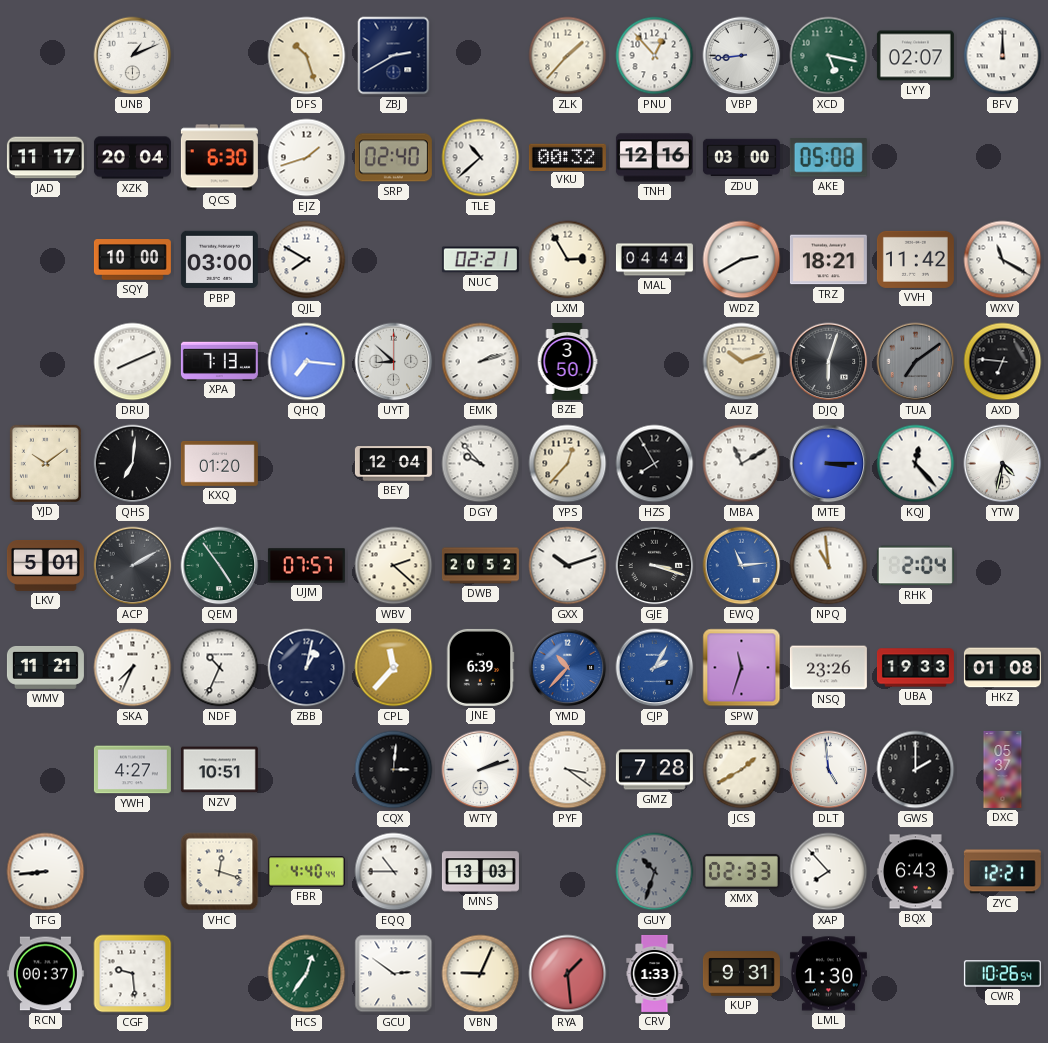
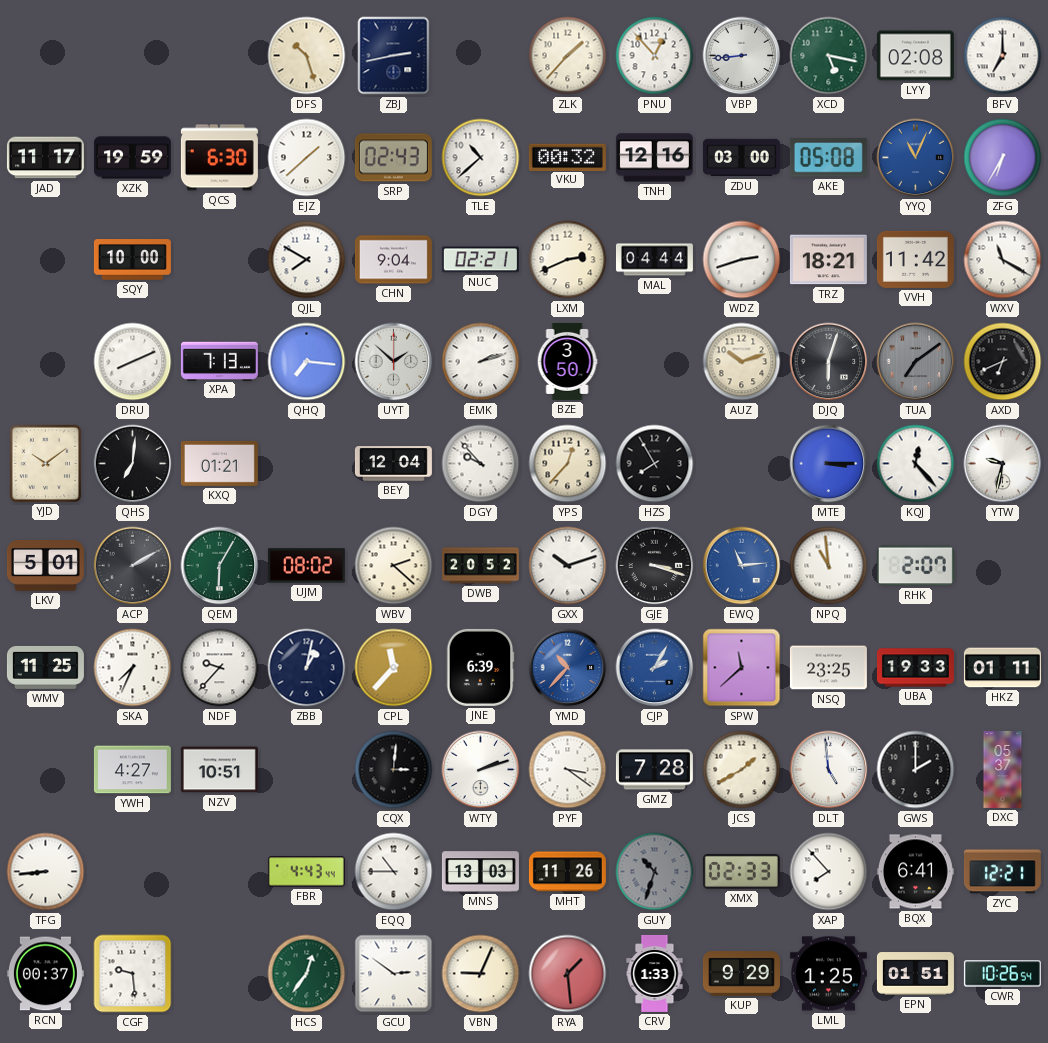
UNB: 1:11 -> none (133, 56)
ZBJ: 2:40 -> 2:43 (394, 56)
LYY: 02:07 -> 02:08 (915, 56)
BFV: 12:00 -> 7:00 (1003, 56)
XZK: 20:04 -> 19:59 (132, 158)
EJZ: 1:42 -> 1:38 (307, 158)
SRP: 02:40 -> 02:43 (393, 158)
YYQ: none -> 11:04 (916, 158)
ZFG: none -> 6:35 (1003, 158)
PBP: 03:00 -> none (219, 260)
CHN: none -> 9:04 (393, 260)
LXM: 2:55 -> 2:41 (568, 260)
WDZ: 2:40 -> 2:42 (742, 260)
UYT: 8:52 -> 1:52 (394, 362)
AXD: 6:46 -> 6:41 (1003, 362)
KXQ: 01:20 -> 01:21 (219, 464)
MBA: 11:10 -> none (742, 464)
YTW: 4:32 -> 9:32 (1003, 464)
QEM: 4:54 -> 6:05 (220, 566)
UJM: 07:57 -> 08:02 (306, 566)
RHK: 2:04 -> 2:07 (915, 566)
WMV: 11:21 -> 11:25 (45, 667)
NDF: 10:34 -> 9:37 (220, 668)
SPW: 11:33 -> 11:38 (742, 668)
NSQ: 23:26 -> 23:25 (828, 668)
HKZ: 01:08 -> 01:11 (1002, 668)
VHC: 12:18 -> none (220, 872)
FBR: 4:40 -> 4:43 (306, 872)
MHT: none -> 11:26 (567, 872)
BQX: 6:43 -> 6:41 (915, 872)
KUP: 9:31 -> 9:29 (741, 974)
LML: 1:30 -> 1:25 (828, 974)
EPN: none -> 01:51 (915, 974)
